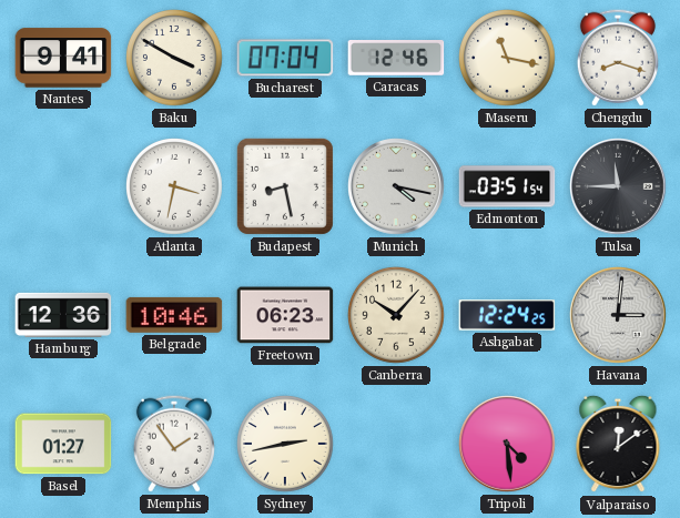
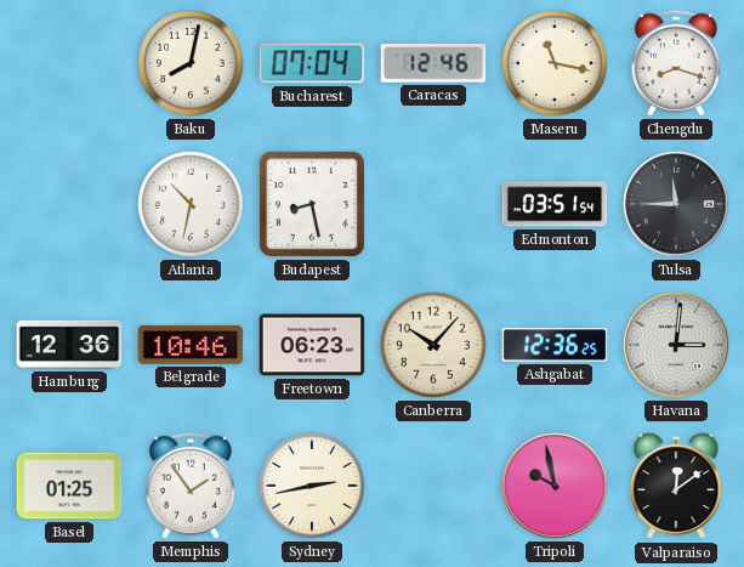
Nantes: 9:41 -> none (63, 58)
Baku: 3:50 -> 8:02 (192, 64)
Atlanta: 3:32 -> 10:32 (192, 205)
Munich: 4:17 -> none (396, 186)
Ashgabat: 12:24 -> 12:36 (555, 345)
Basel: 01:27 -> 01:25 (69, 486)
Tripoli: 4:29 -> 9:58 (555, 486)
